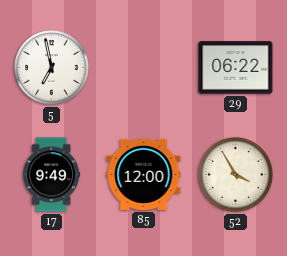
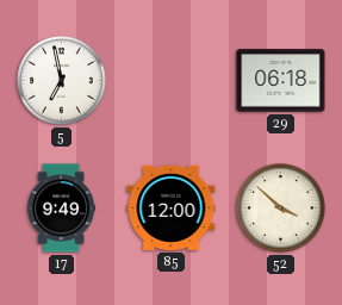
29: 06:22 -> 06:18 (281, 81)
52: 3:55 -> 3:52 (281, 208)
